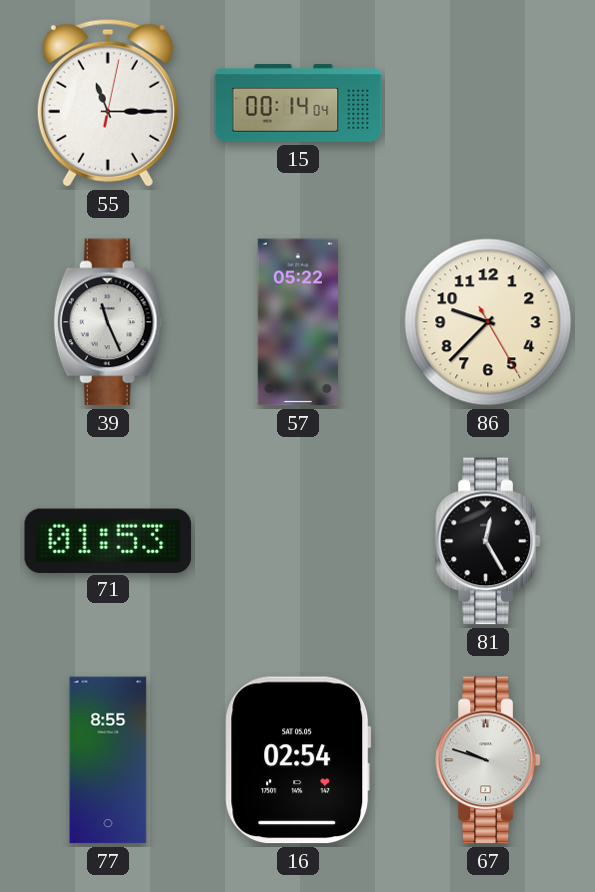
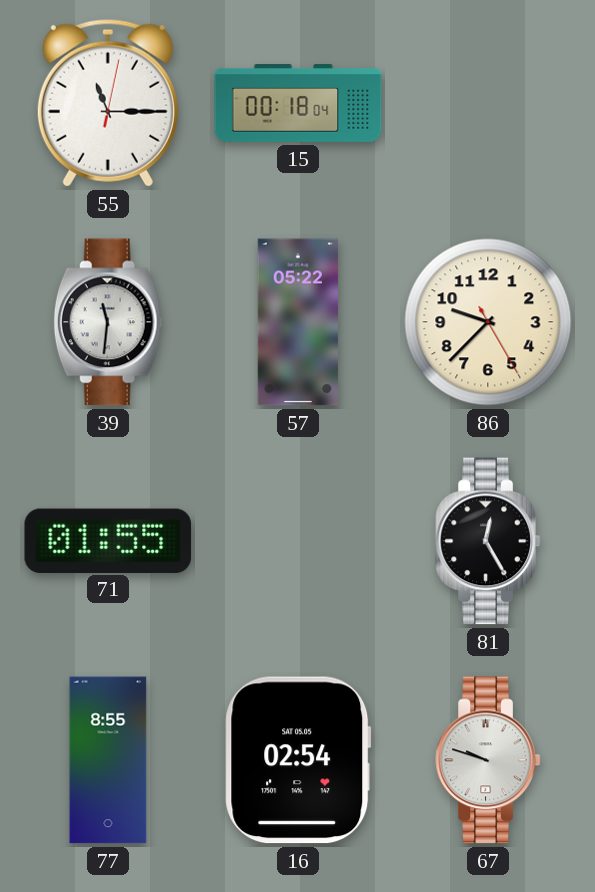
15: 00:14 -> 00:18 (298, 104)
39: 11:26 -> 11:31 (108, 322)
71: 01:53 -> 01:55 (108, 540)
